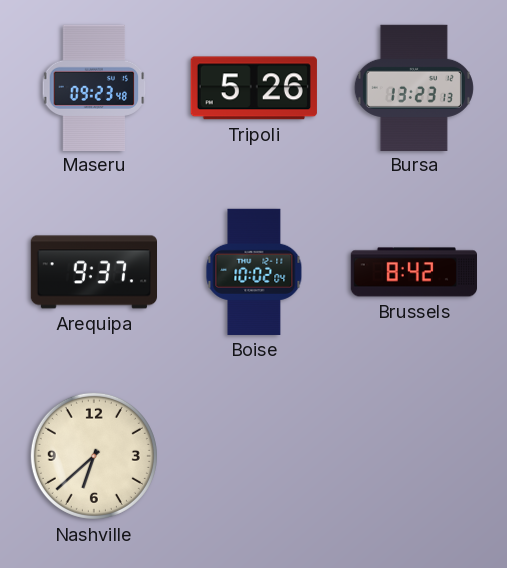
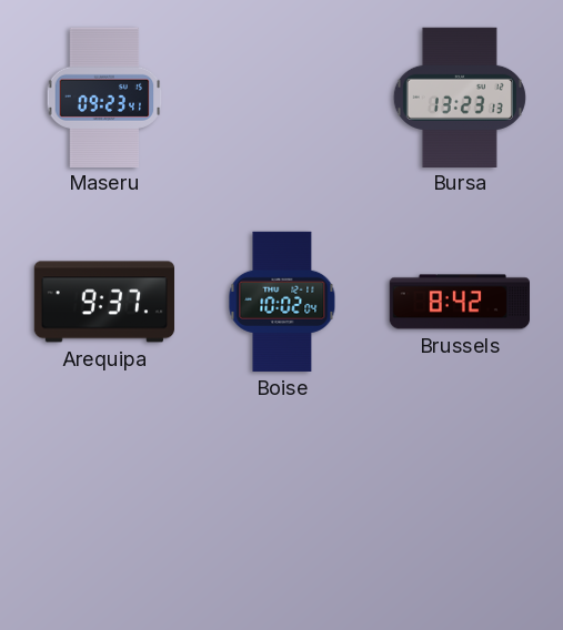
Maseru: 09:23:48 -> 09:23:41 (104, 96)
Tripoli: 5:26 -> none (254, 88)
Nashville: 6:38 -> none (94, 456)
